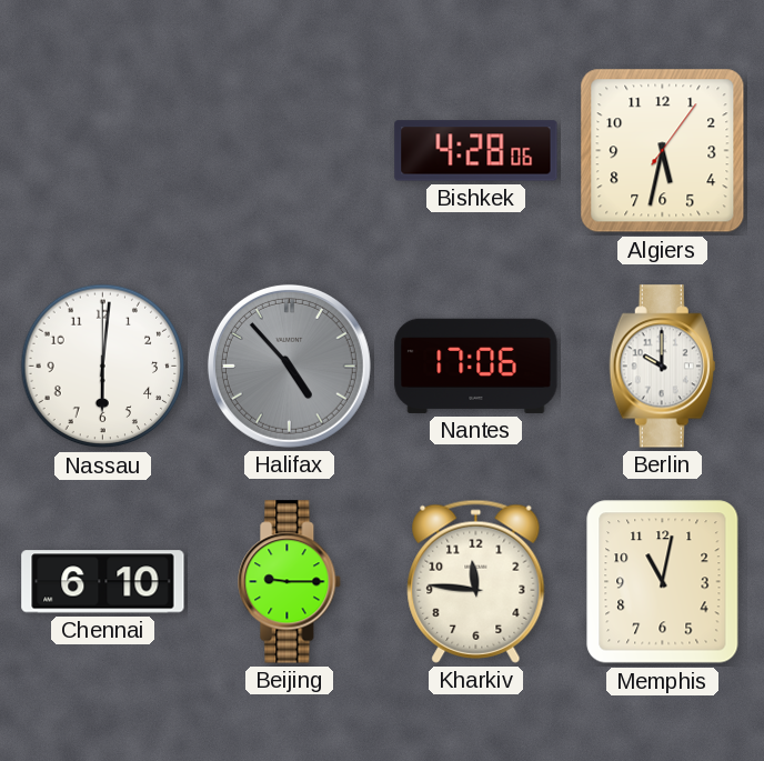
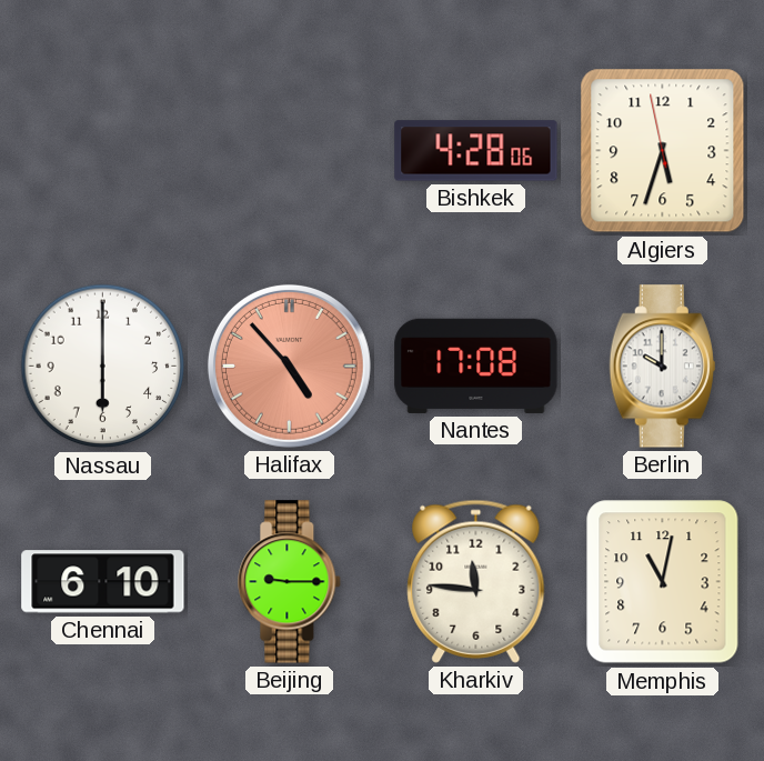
Algiers: 5:32:06 -> 5:32:58 (663, 151)
Nassau: 6:01 -> 6:00 (103, 367)
Halifax dial: grey -> salmon (289, 366)
Nantes: 17:06 -> 17:08 (476, 366)
